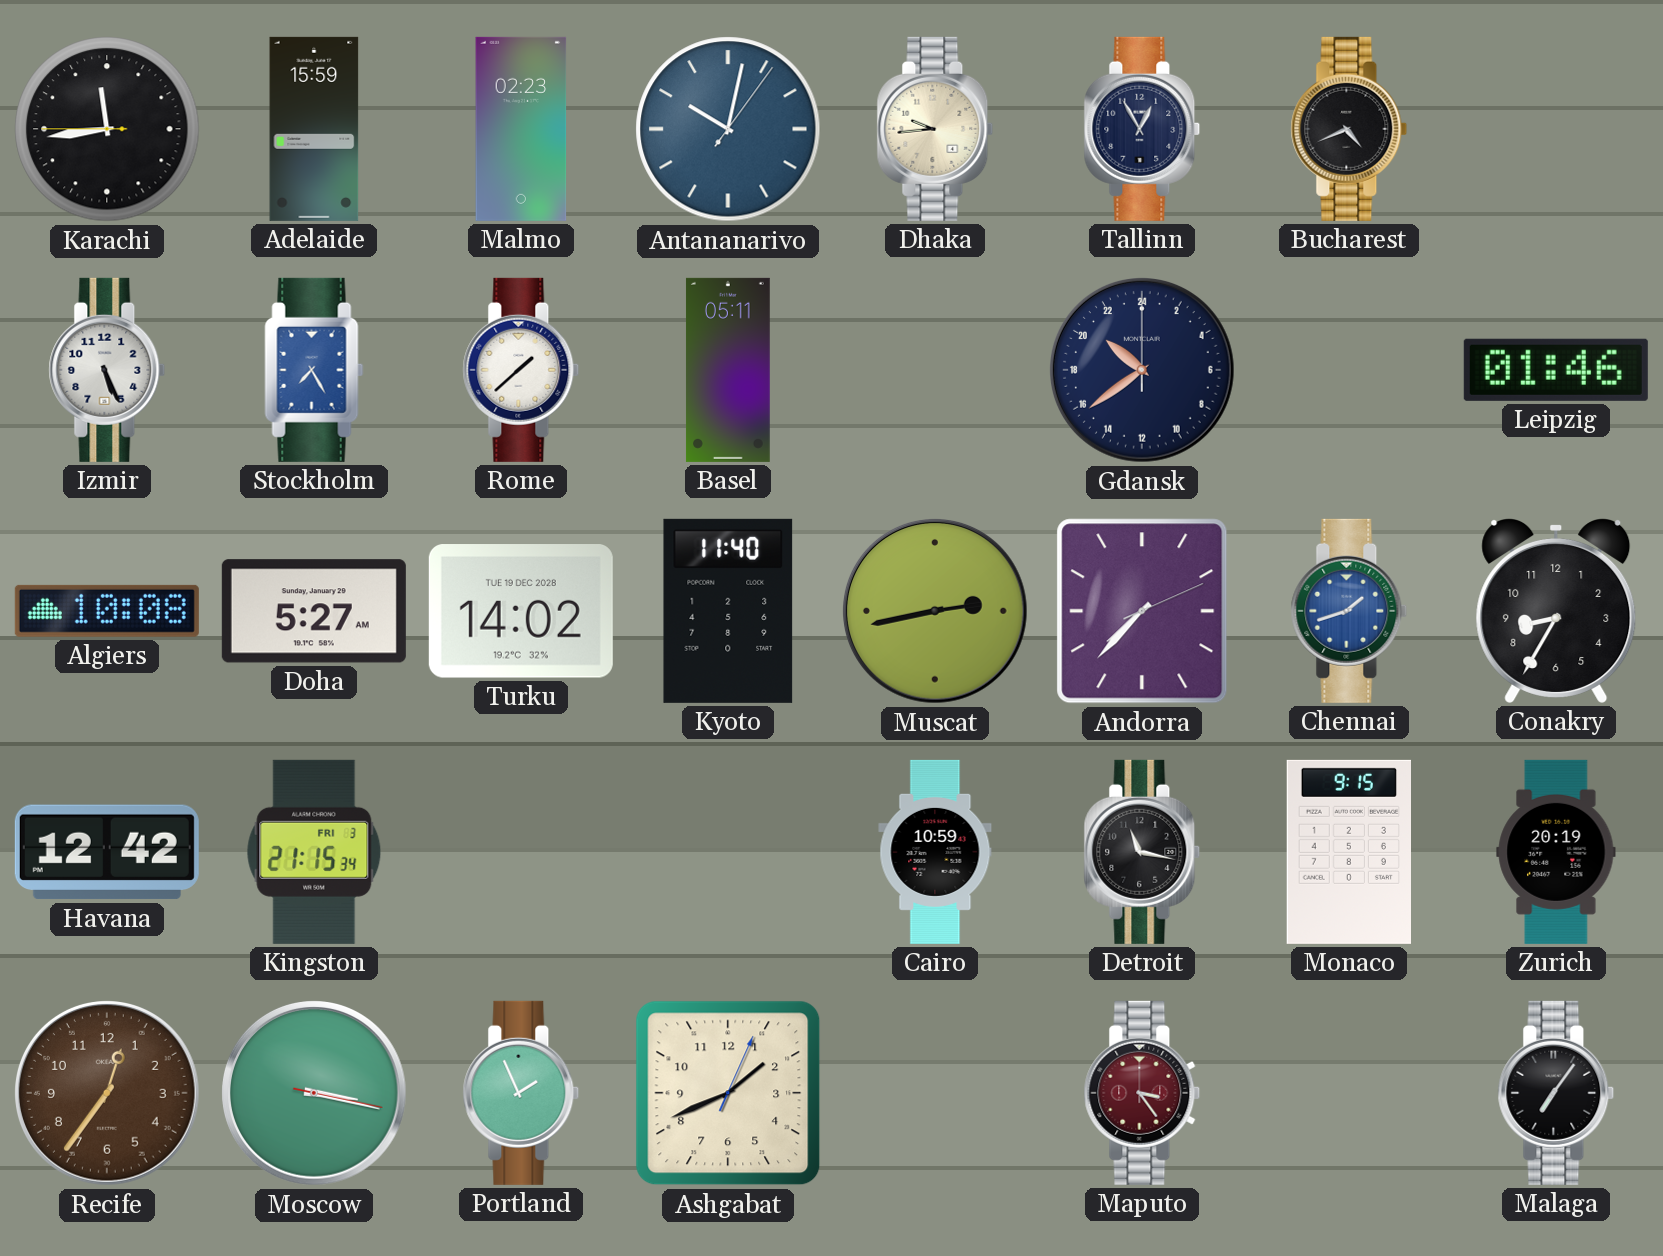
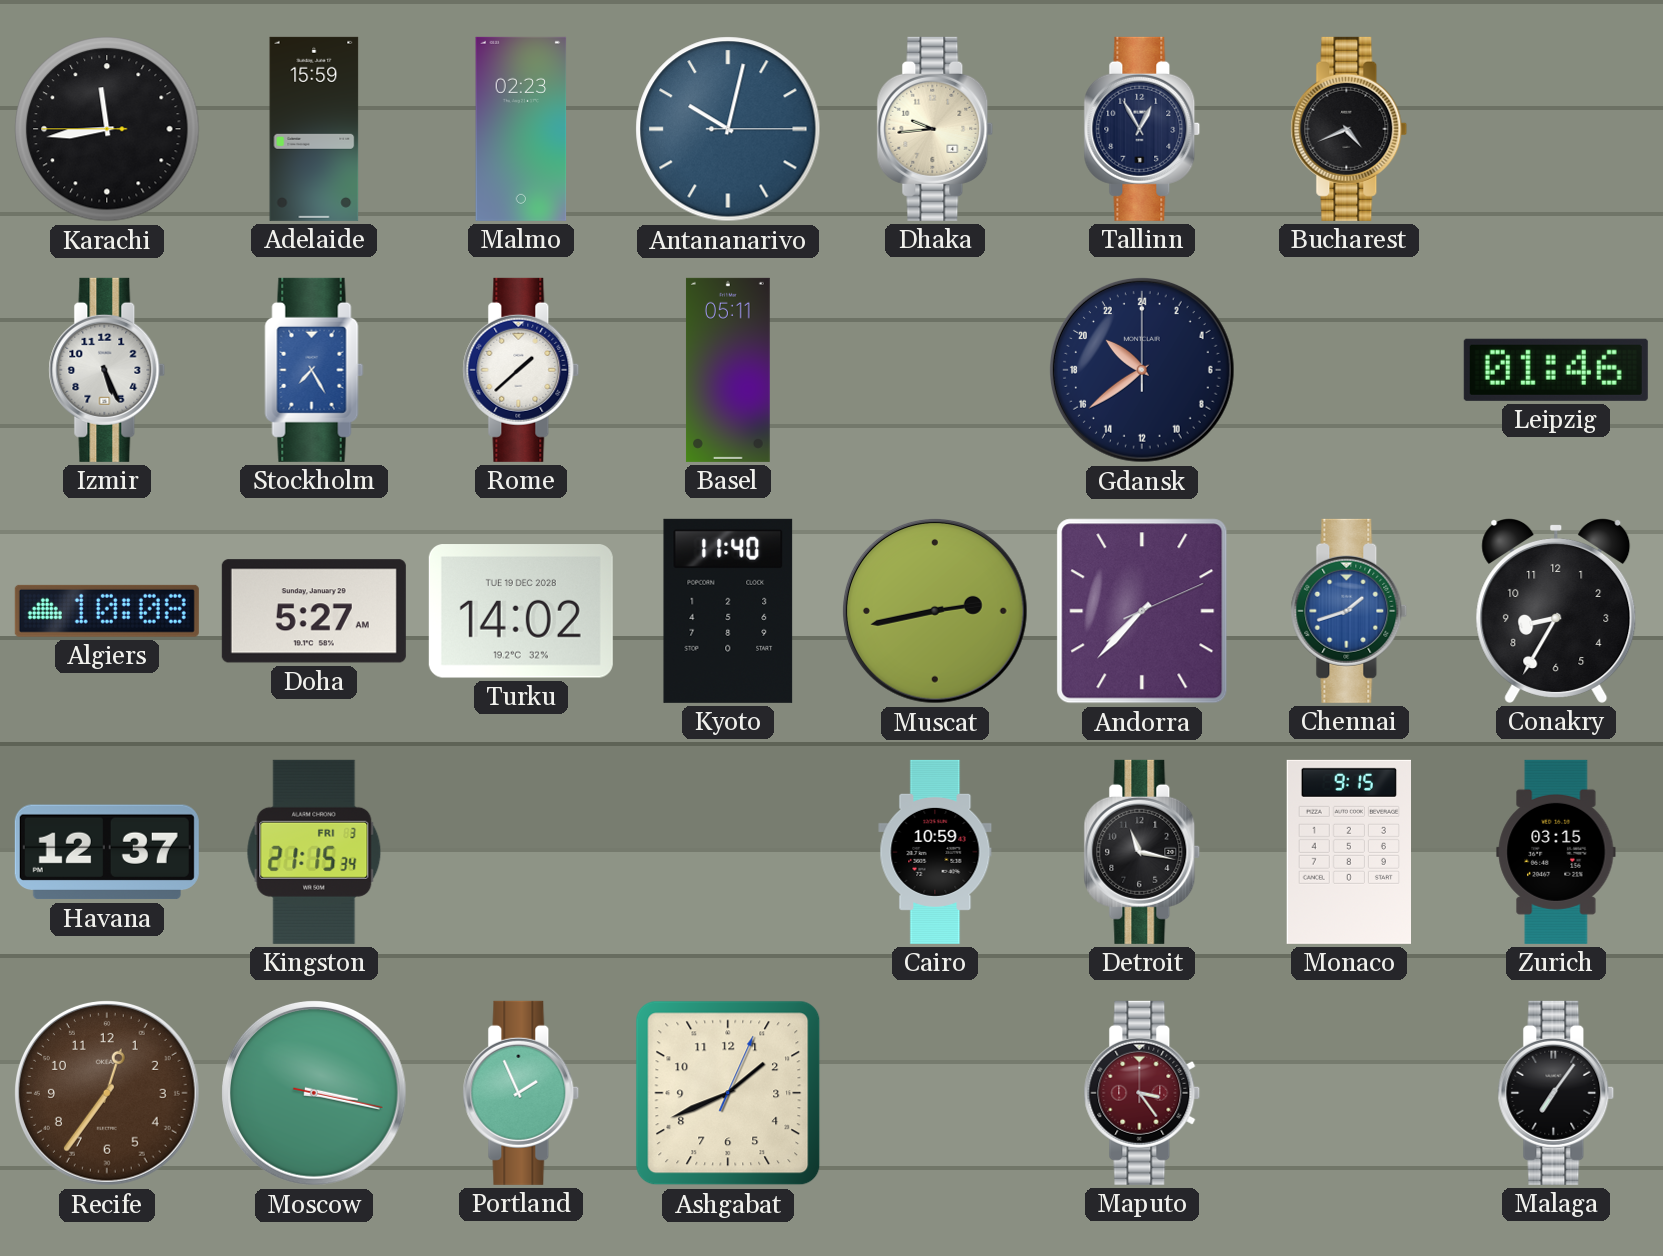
Antananarivo: 10:02:06 -> 10:02:15 (728, 129)
Havana: 12:42 -> 12:37 (107, 852)
Zurich: 20:19 -> 03:15 (1556, 852)
